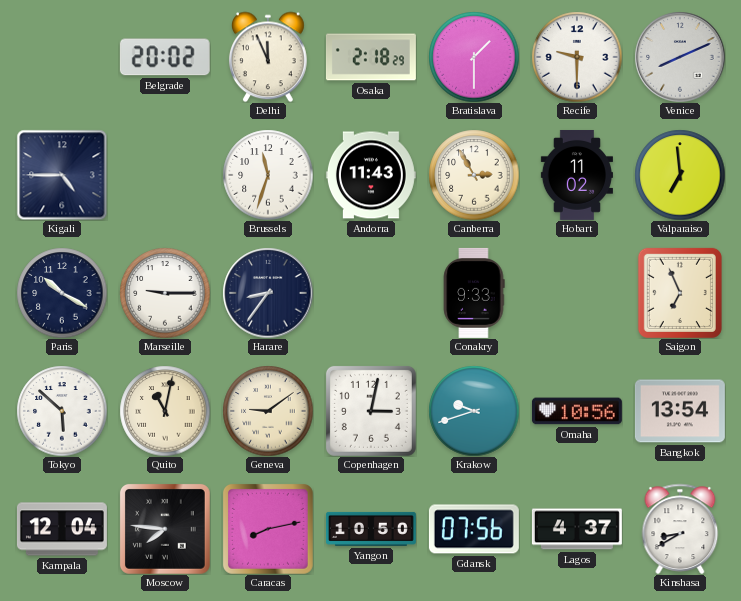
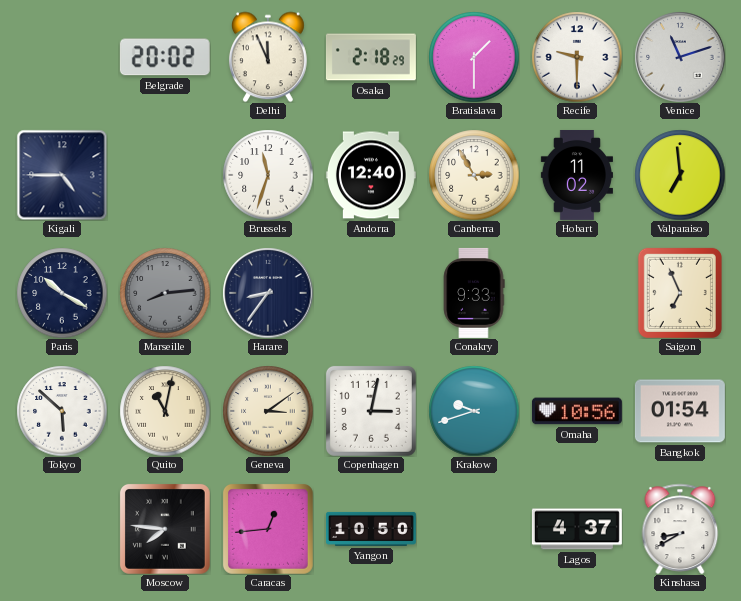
Venice: 8:11 -> 11:12 (680, 57)
Andorra: 11:43 -> 12:40 (371, 175)
Marseille: 9:15 -> 8:14 (165, 293)
Marseille dial: white -> grey (165, 293)
Geneva: 9:09 -> 3:09 (268, 411)
Bangkok: 13:54 -> 01:54 (680, 411)
Kampala: 12:04 -> none (62, 529)
Caracas: 8:13 -> 12:44 (268, 529)
Gdansk: 07:56 -> none (474, 529)
